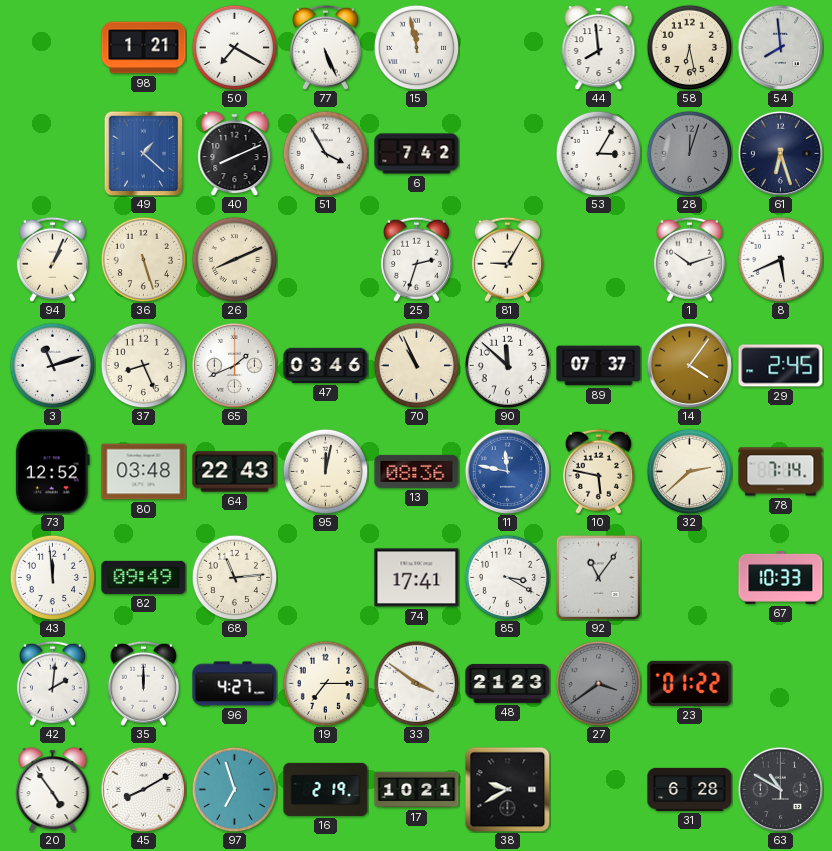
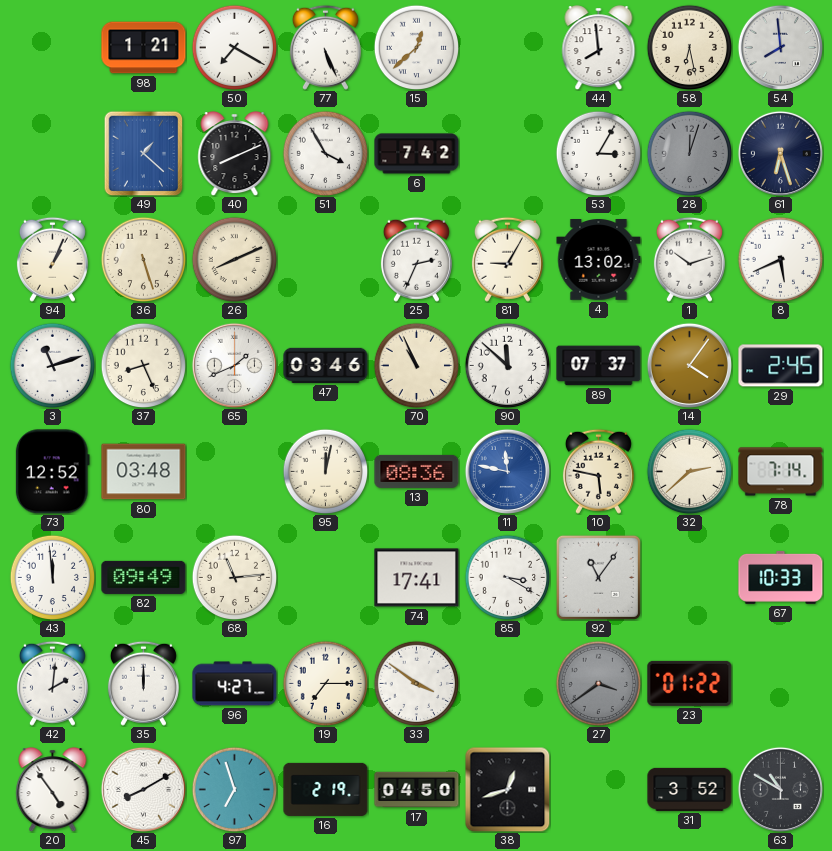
15: 11:58 -> 12:38 (416, 47)
25: 2:33 -> 2:34 (416, 259)
4: none -> 13:02 (599, 260)
64: 22:43 -> none (235, 472)
48: 21:23 -> none (508, 683)
17: 10:21 -> 04:50 (417, 790)
38: 9:40 -> 12:42 (507, 789)
31: 6:28 -> 3:52 (690, 789)
